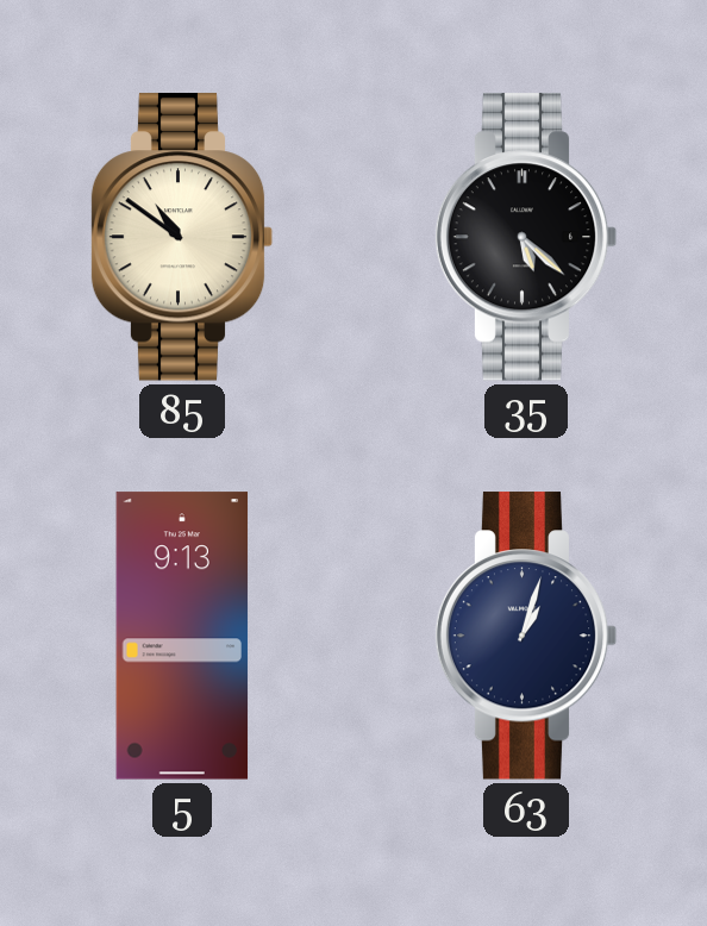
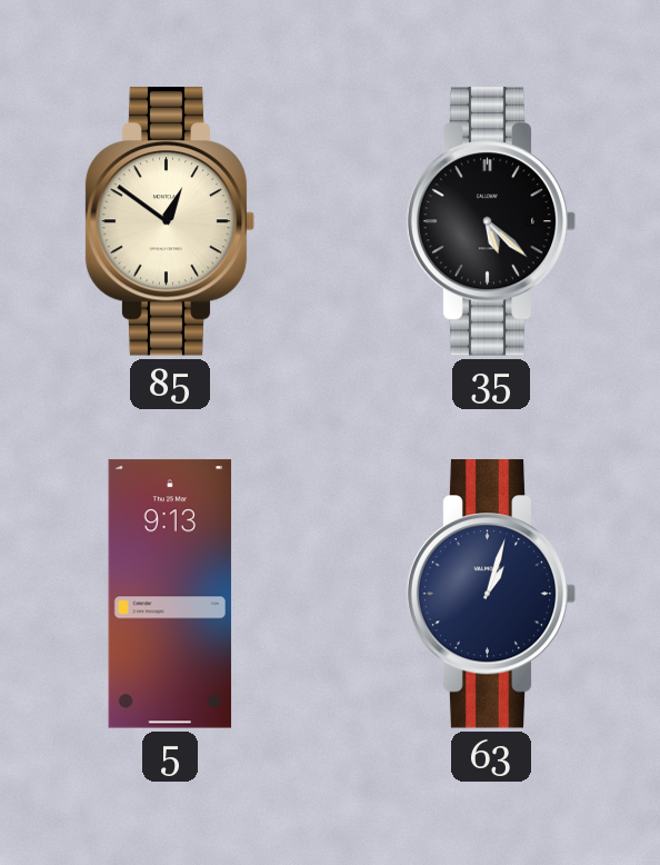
85: 10:51 -> 12:51 (170, 221)
